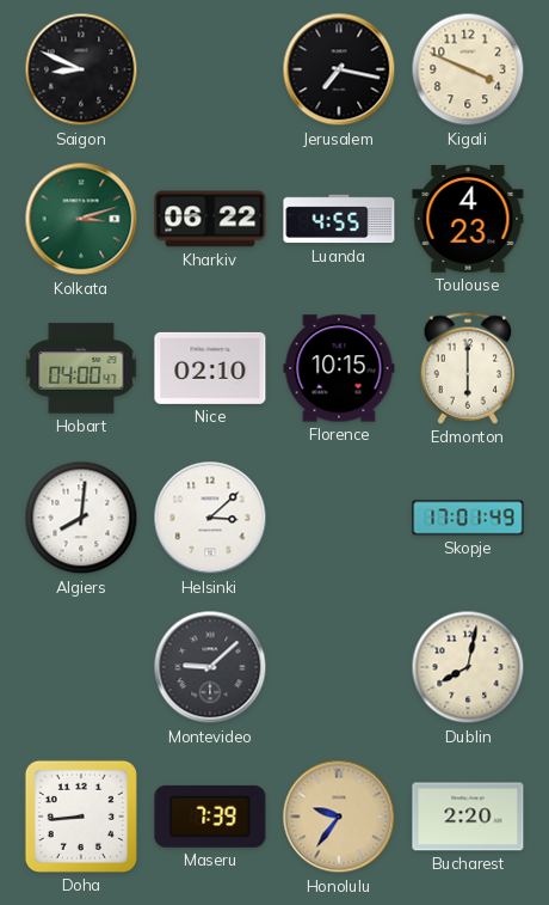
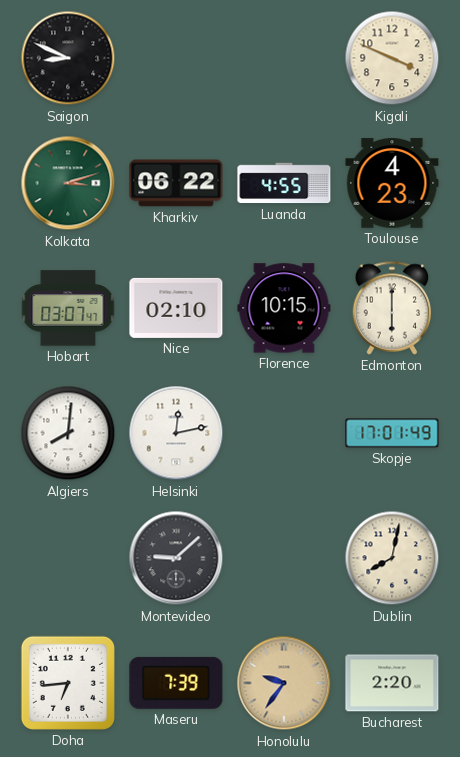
Jerusalem: 7:17 -> none (339, 69)
Hobart: 04:00 -> 03:07 (68, 308)
Helsinki: 3:08 -> 12:13 (176, 433)
Doha: 8:44 -> 6:44 (68, 683)
